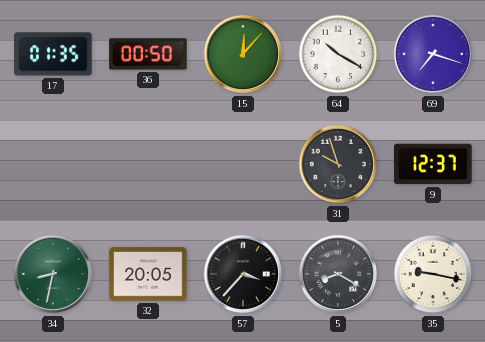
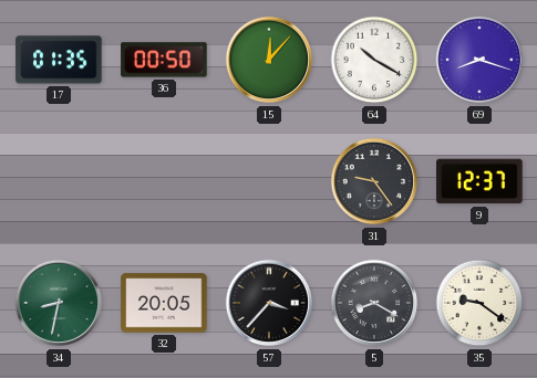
69: 7:18 -> 8:18 (479, 60)
31: 9:57 -> 9:24 (374, 181)
35: 9:17 -> 9:21 (479, 303)
